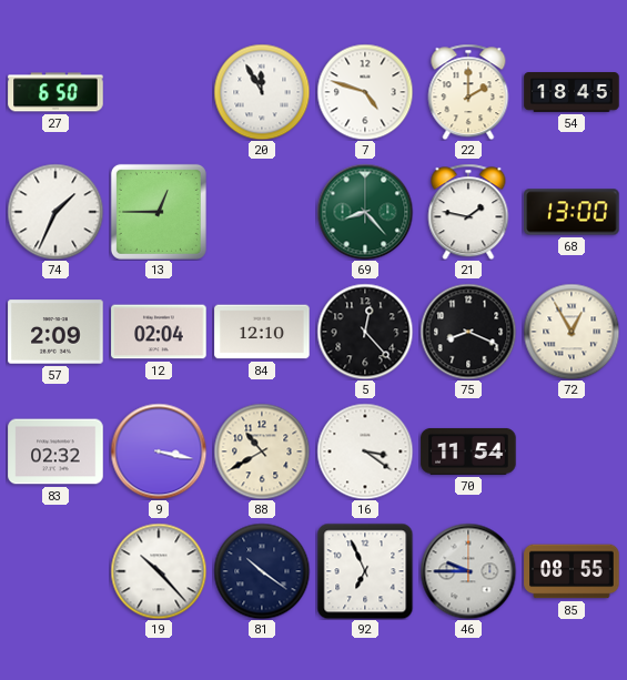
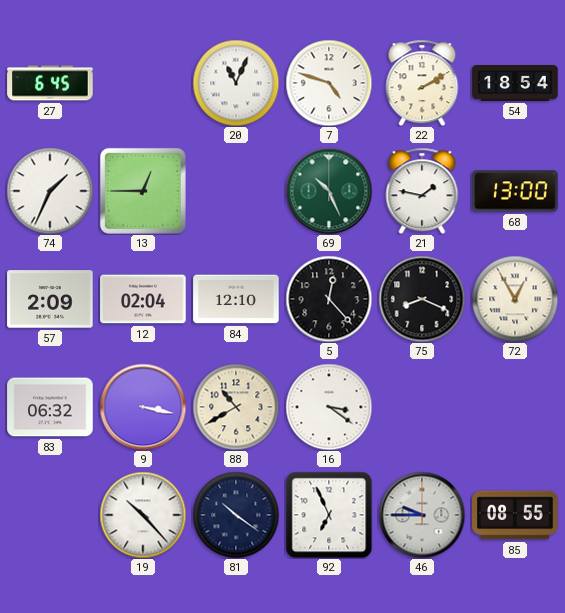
27: 6:50 -> 6:45 (50, 83)
20: 11:55 -> 11:04 (236, 83)
22: 2:00 -> 2:10 (422, 83)
54: 18:45 -> 18:54 (515, 84)
69: 8:23 -> 10:26 (329, 191)
83: 02:32 -> 06:32 (50, 407)
70: 11:54 -> none (468, 451)
